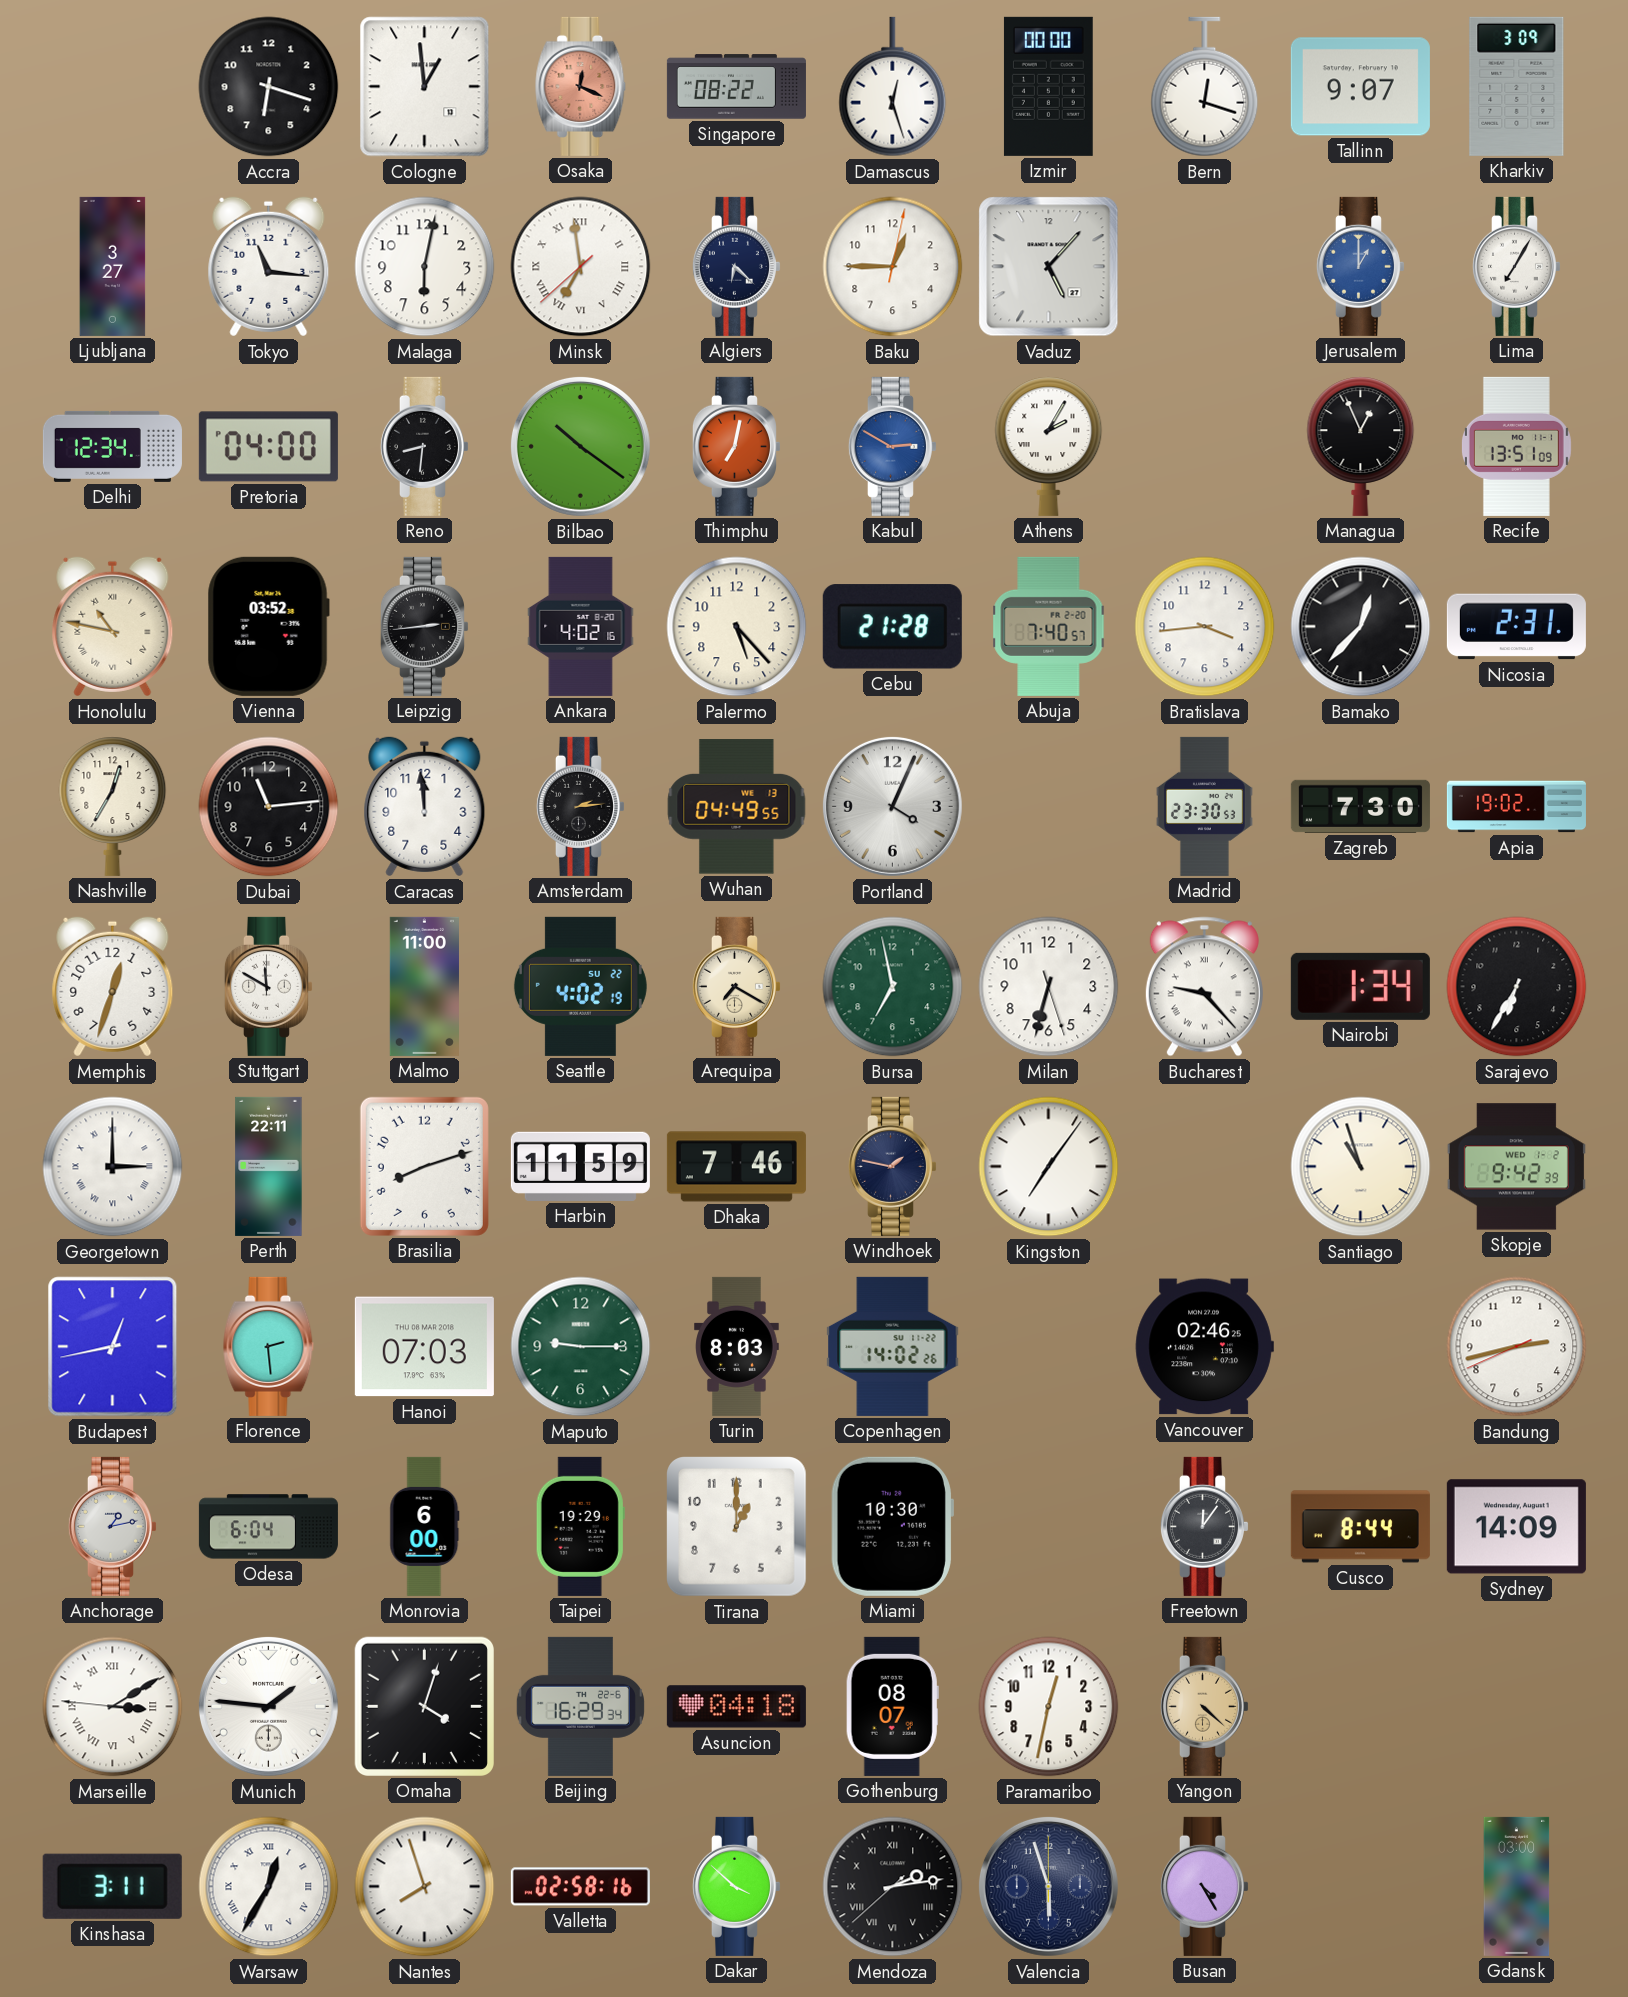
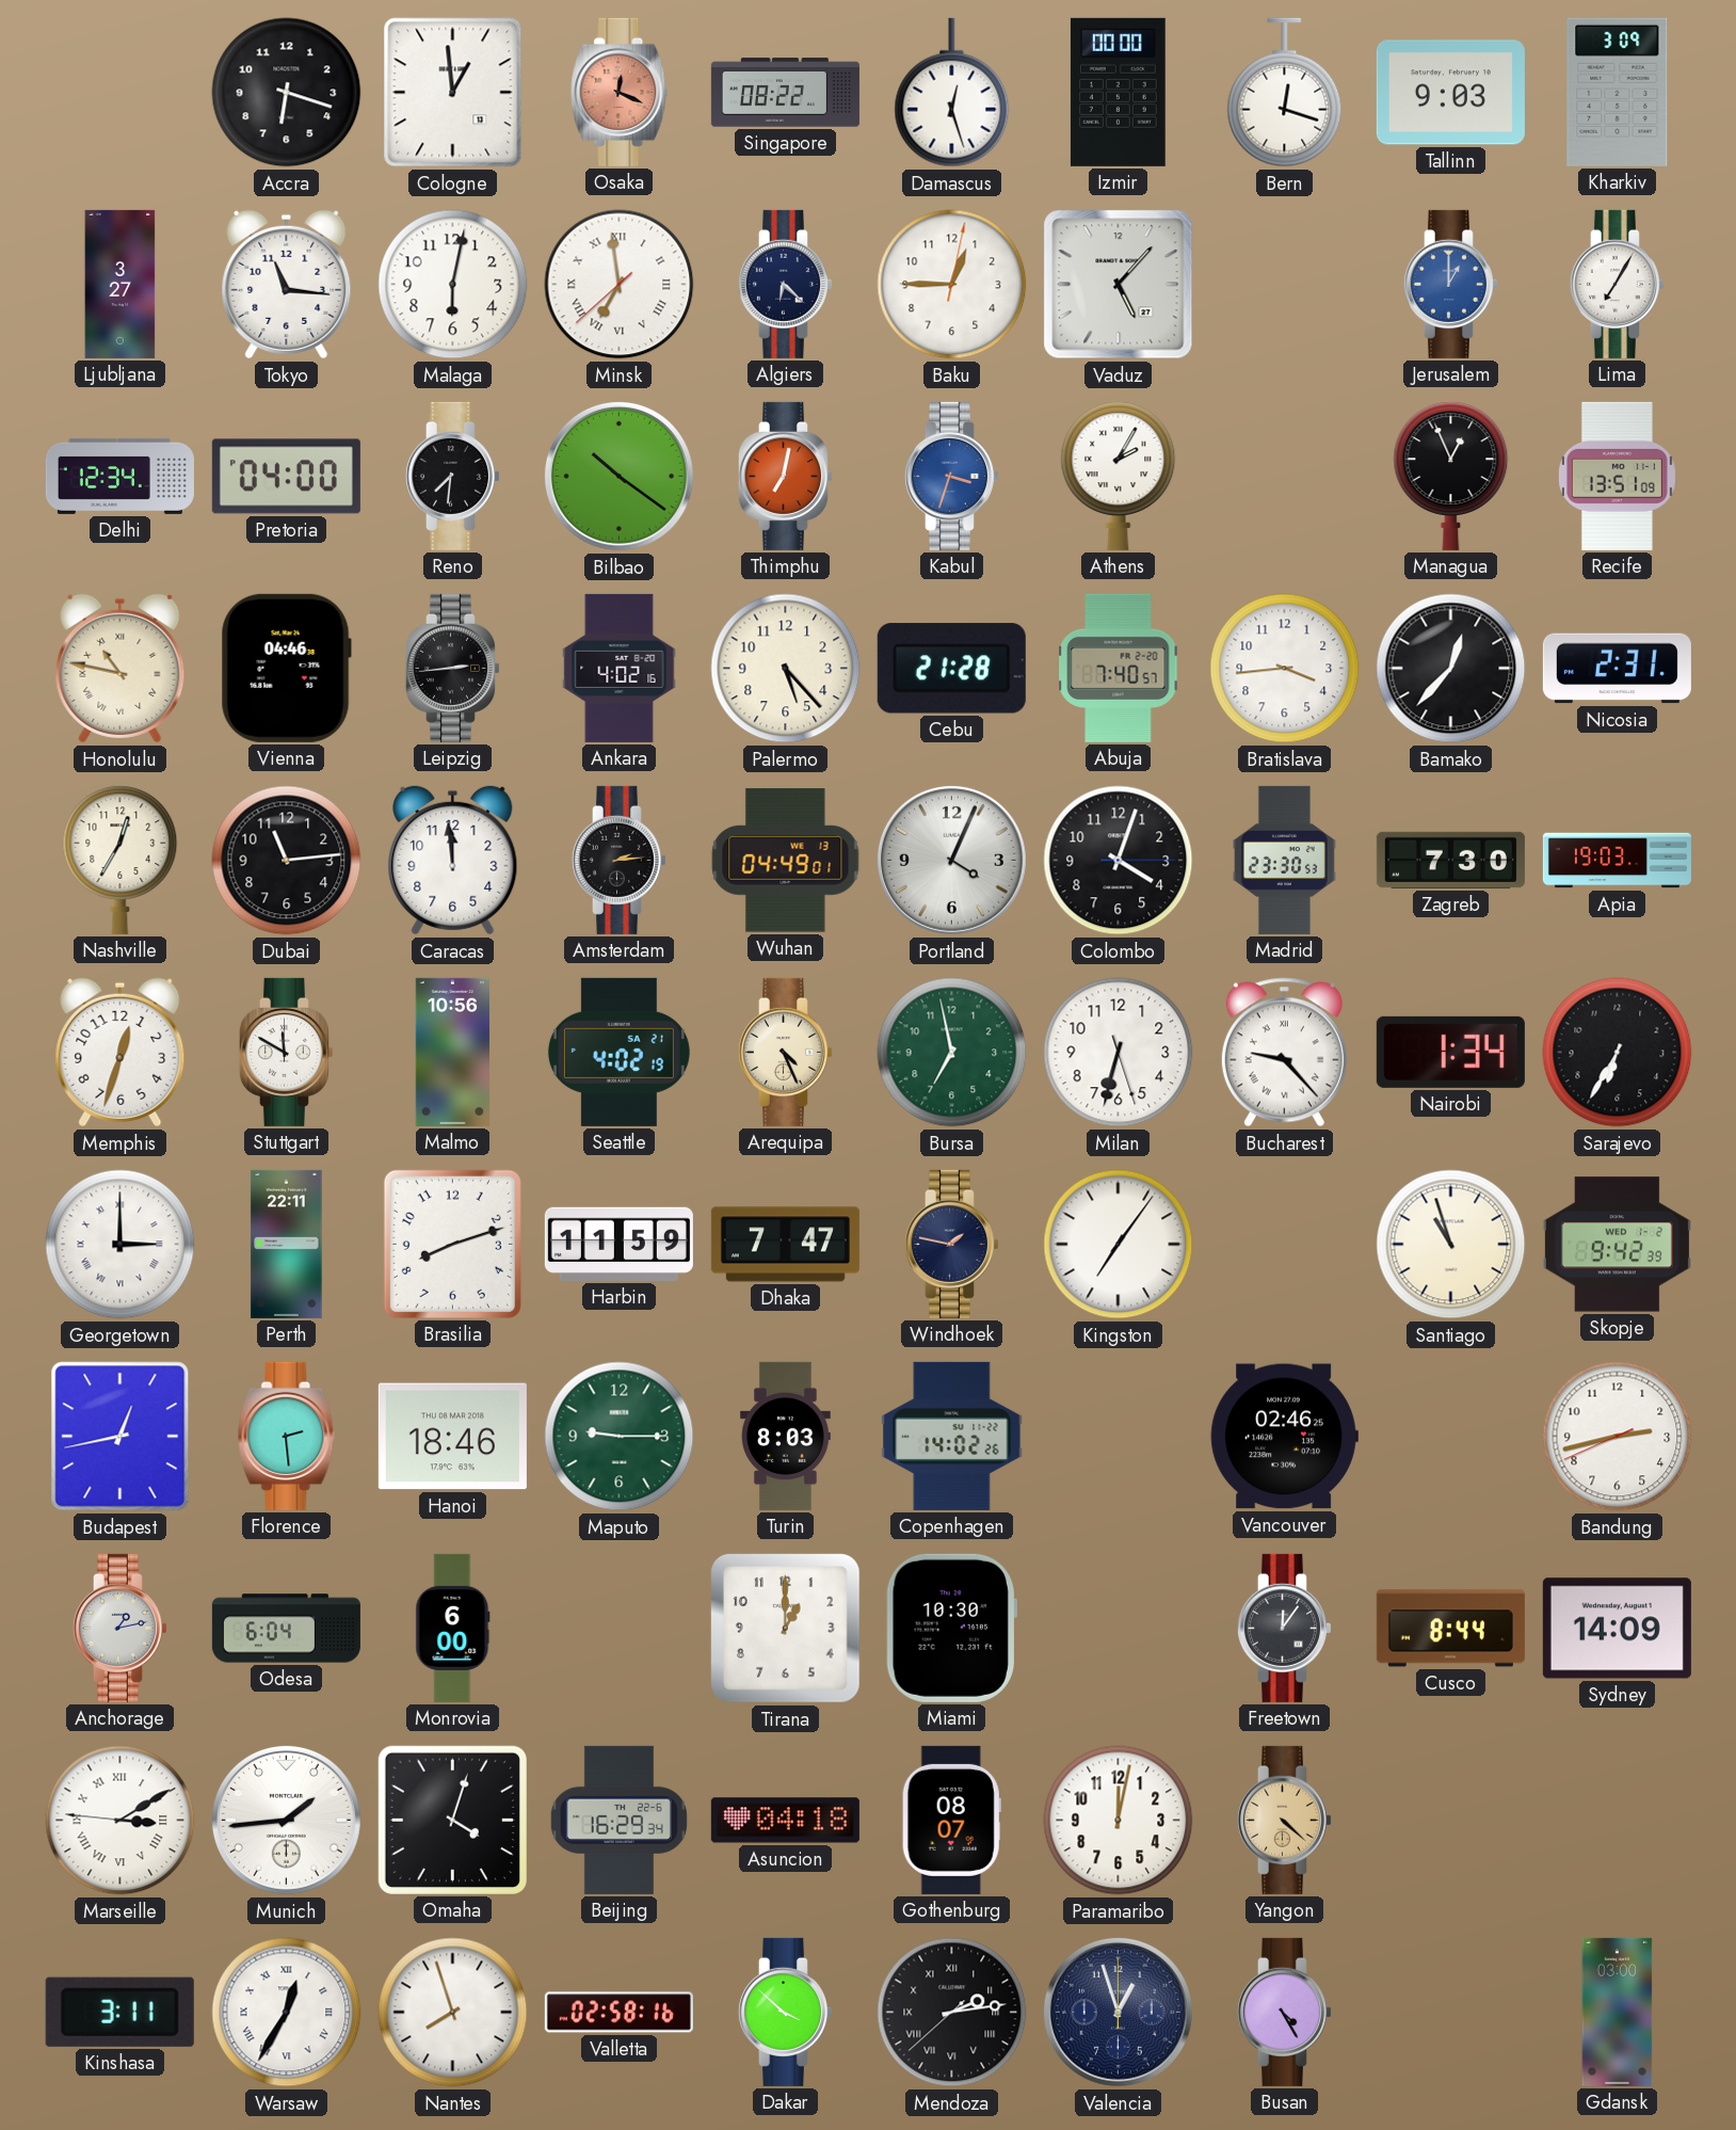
Tallinn: 9:07 -> 9:03 (1450, 93)
Reno: 8:31 -> 7:31 (452, 476)
Kabul: 2:50 -> 3:33 (951, 476)
Vienna: 03:52 -> 04:46 (286, 668)
Wuhan: 04:49:55 -> 04:49:01 (786, 861)
Colombo: none -> 4:03 (1119, 861)
Apia: 19:02 -> 19:03 (1617, 861)
Malmo: 11:00 -> 10:56 (452, 1052)
Seattle date: SU 22 -> SA 21 (618, 1052)
Arequipa: 7:20 -> 4:26 (785, 1052)
Dhaka: 7:46 -> 7:47 (785, 1245)
Hanoi: 07:03 -> 18:46 (452, 1437)
Taipei: 19:29 -> none (580, 1526)
Munich: 1:46 -> 1:44 (286, 1820)
Paramaribo: 12:32 -> 12:02 (1119, 1821)
Valencia: 5:57 -> 12:57 (1118, 2012)
